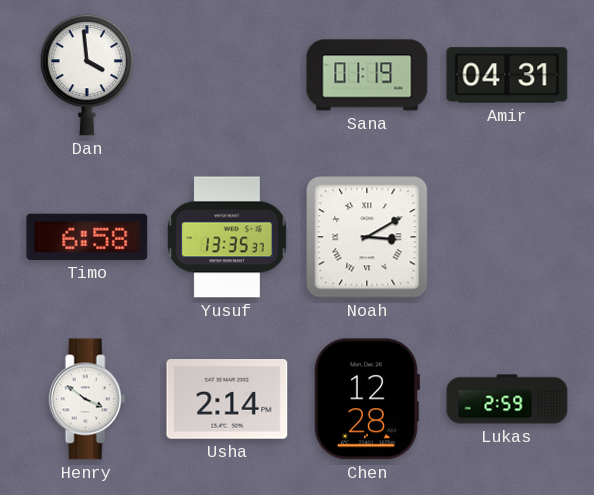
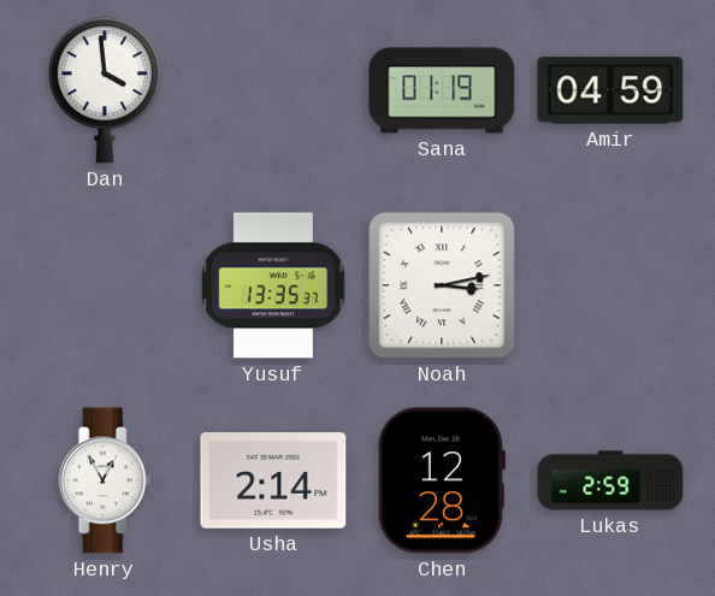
Amir: 04:31 -> 04:59 (610, 90)
Timo: 6:58 -> none (87, 237)
Noah: 3:10 -> 3:13 (442, 285)
Henry: 3:51 -> 12:55 (105, 480)
